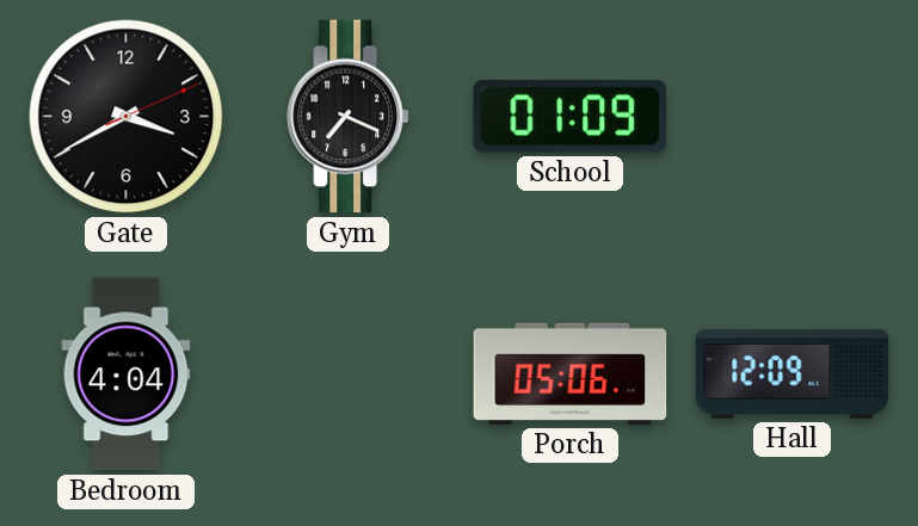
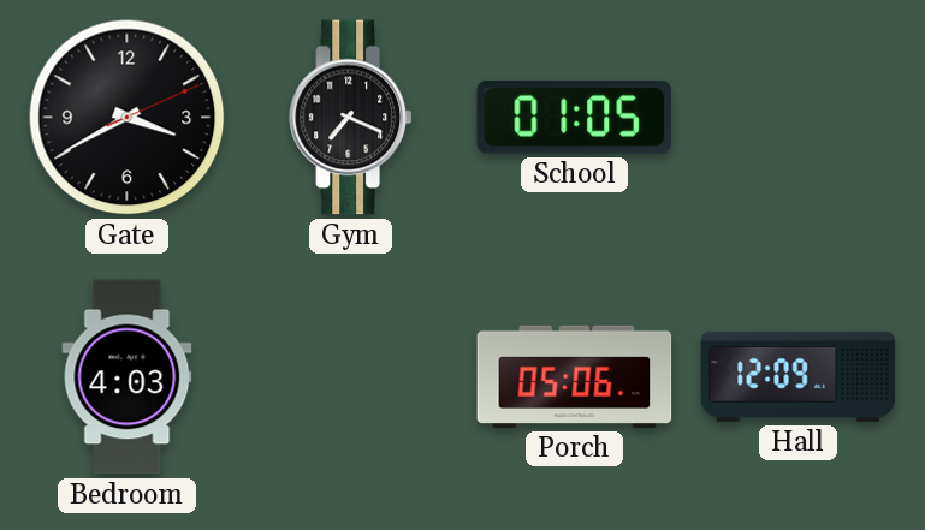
School: 01:09 -> 01:05 (574, 117)
Bedroom: 4:04 -> 4:03 (128, 377)
